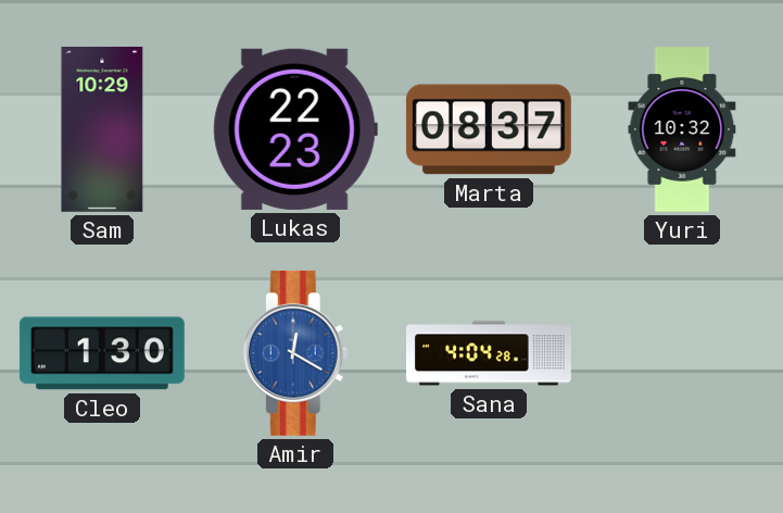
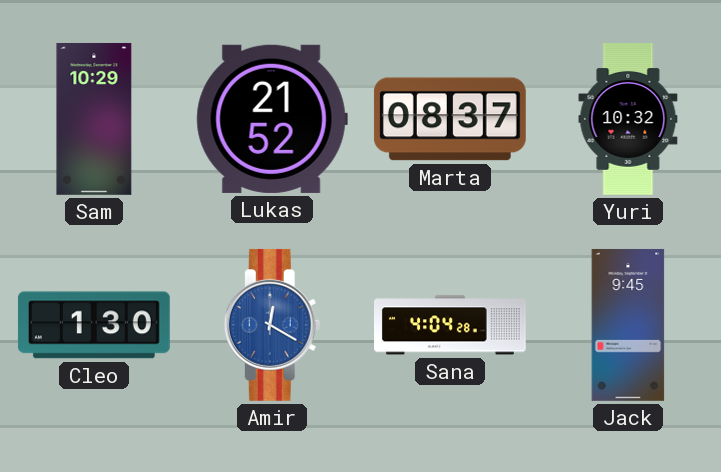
Lukas: 22:23 -> 21:52 (272, 119)
Jack: none -> 9:45 (628, 325)
